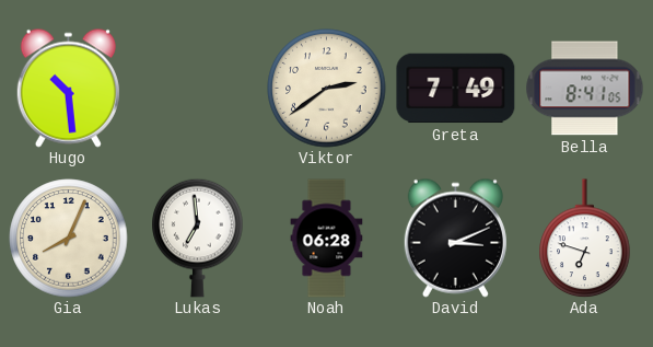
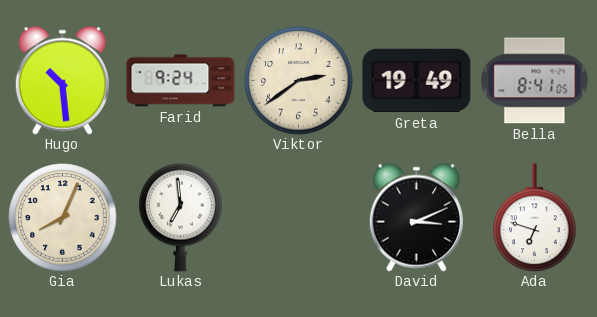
Farid: none -> 9:24 (181, 81)
Greta: 7:49 -> 19:49 (417, 81)
Noah: 06:28 -> none (327, 239)
